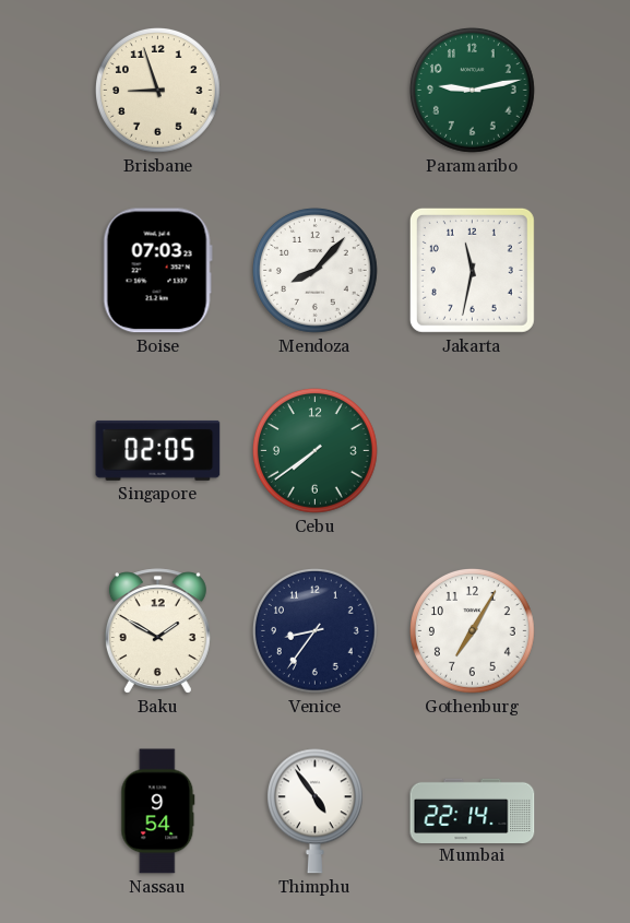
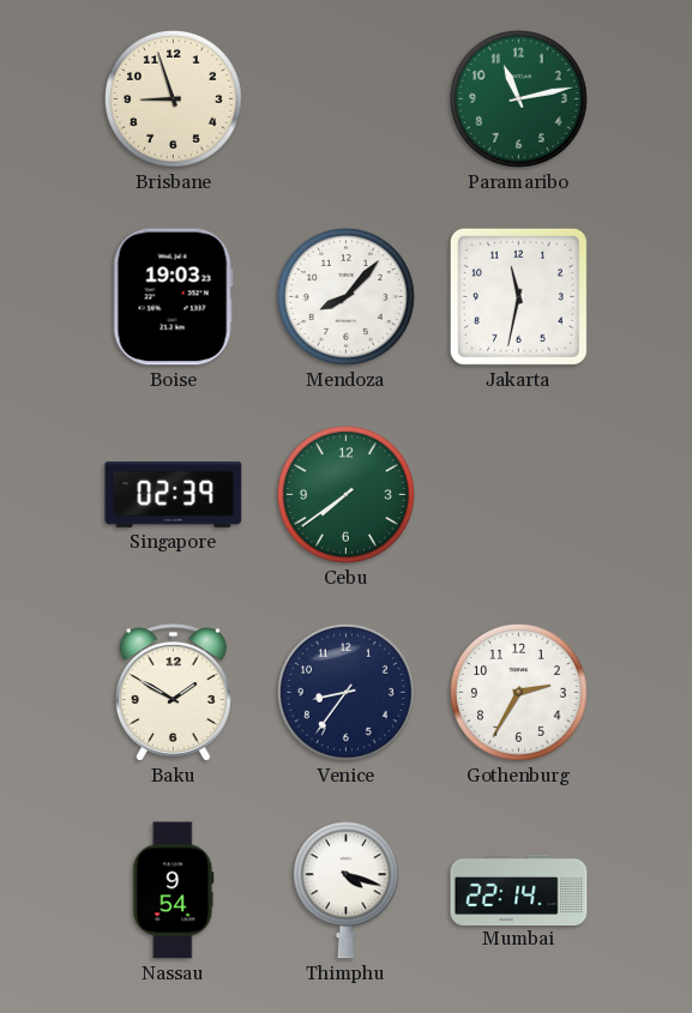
Paramaribo: 9:13 -> 11:13 (519, 100)
Boise: 07:03 -> 19:03 (173, 297)
Singapore: 02:05 -> 02:39 (174, 494)
Gothenburg: 7:05 -> 2:35 (519, 693)
Thimphu: 4:54 -> 4:18 (345, 891)
